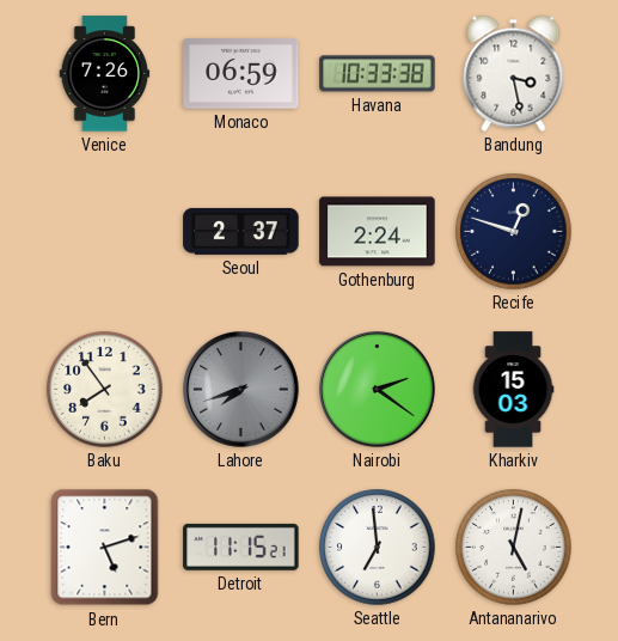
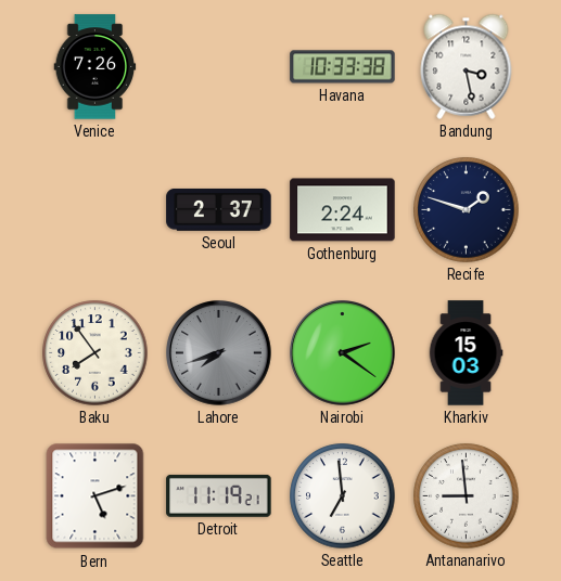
Monaco: 06:59 -> none (241, 74)
Recife: 12:48 -> 1:48 (467, 210)
Detroit: 11:15 -> 11:19 (219, 495)
Antananarivo: 5:02 -> 8:59 (467, 496)
